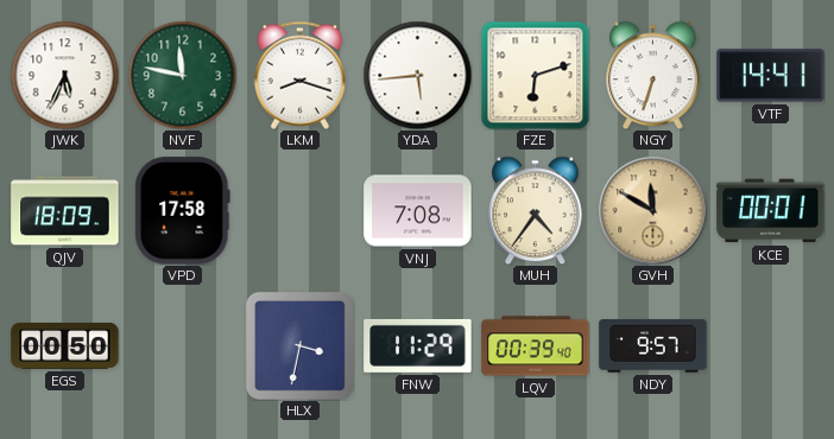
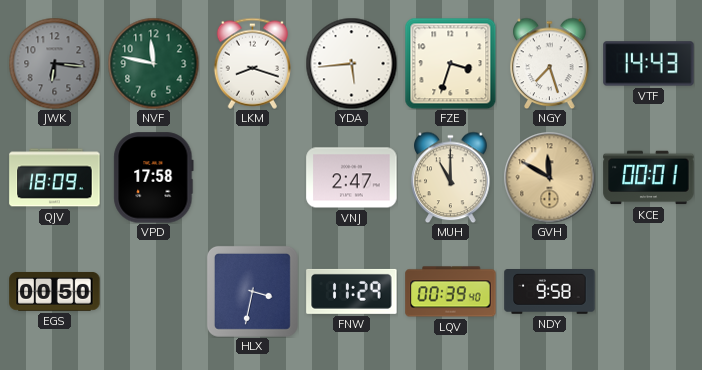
JWK: 5:34 -> 6:16 (54, 63)
JWK dial: white -> grey (54, 63)
FZE: 6:12 -> 3:33 (450, 63)
NGY: 6:33 -> 7:27 (550, 63)
VTF: 14:41 -> 14:43 (649, 64)
VNJ: 7:08 -> 2:47 (352, 178)
MUH: 4:36 -> 11:00 (451, 177)
NDY: 9:57 -> 9:58 (550, 292)
